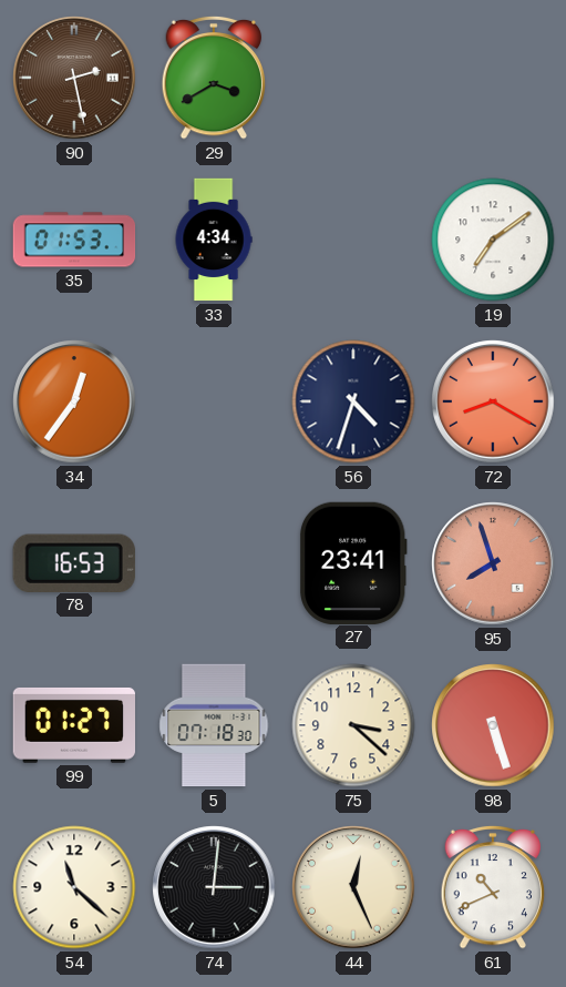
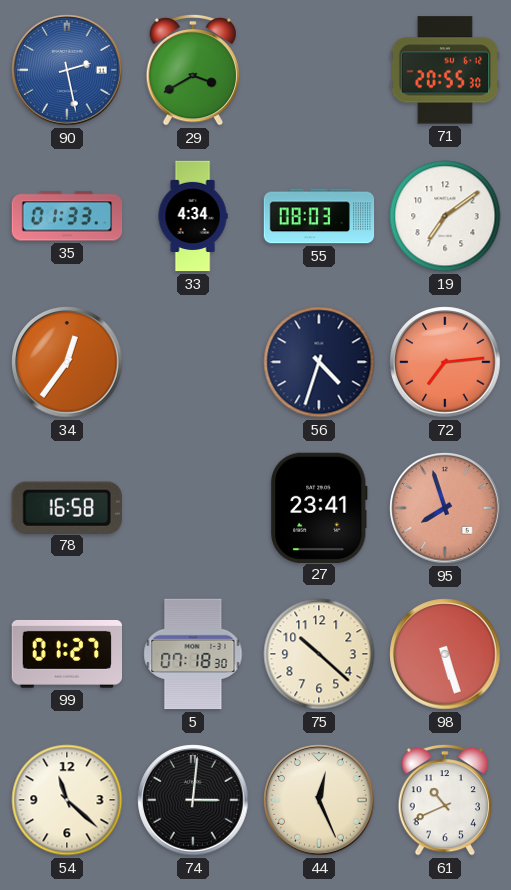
90 dial: brown -> blue (67, 70)
71: none -> 20:55 (444, 70)
35: 01:53 -> 01:33 (67, 216)
55: none -> 08:03 (319, 216)
72: 8:20 -> 7:14 (445, 362)
78: 16:53 -> 16:58 (67, 507)
75: 3:22 -> 10:22 (319, 654)
